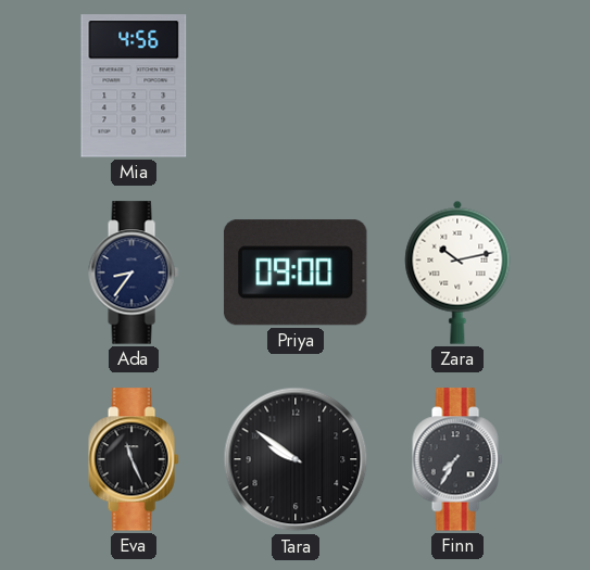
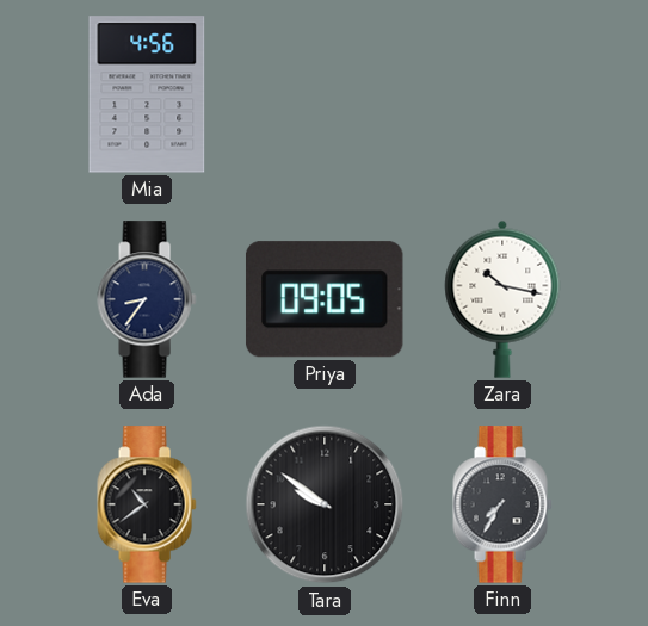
Priya: 09:00 -> 09:05 (325, 299)
Zara: 10:13 -> 10:17 (502, 299)
Eva: 11:26 -> 10:39 (147, 504)
